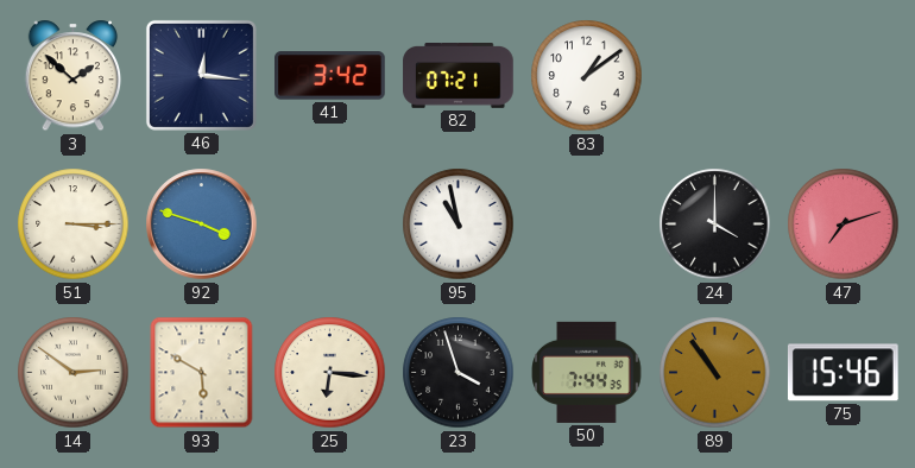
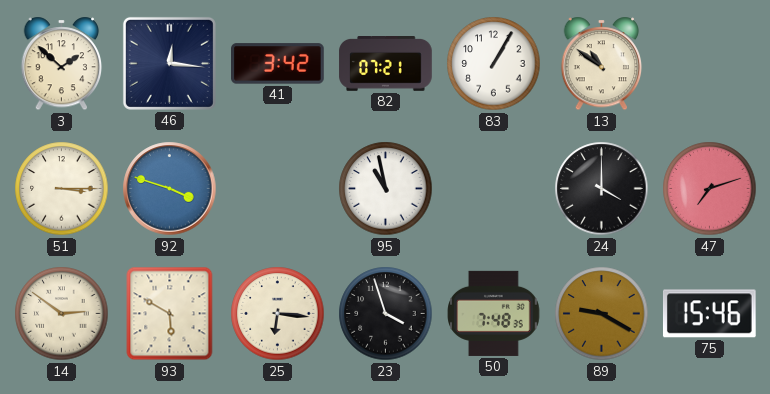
83: 1:09 -> 1:05 (494, 64)
13: none -> 10:51 (602, 64)
50: 7:44 -> 7:48 (494, 313)
89: 10:54 -> 9:20 (602, 314)
